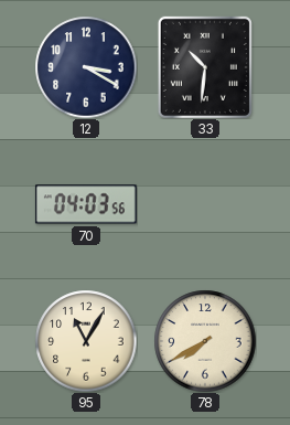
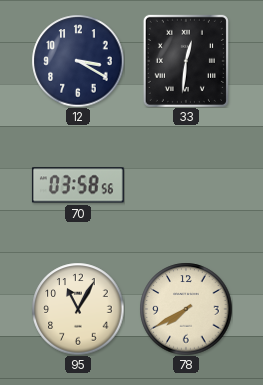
33: 10:31 -> 12:31 (186, 61)
70: 04:03 -> 03:58 (78, 185)
